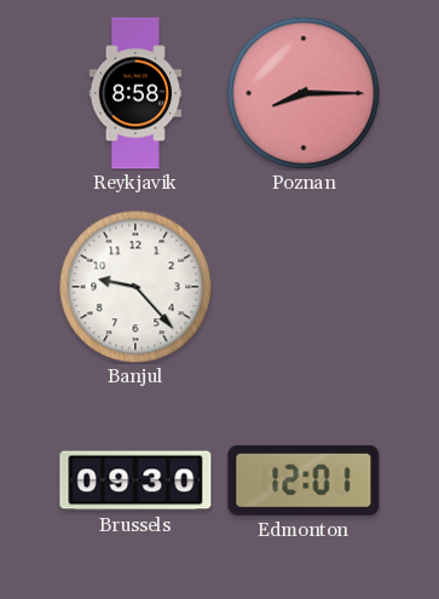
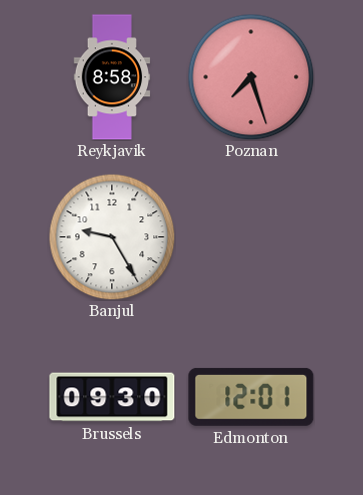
Poznan: 8:15 -> 7:27 (251, 77)
Banjul: 9:23 -> 9:25 (112, 237)
